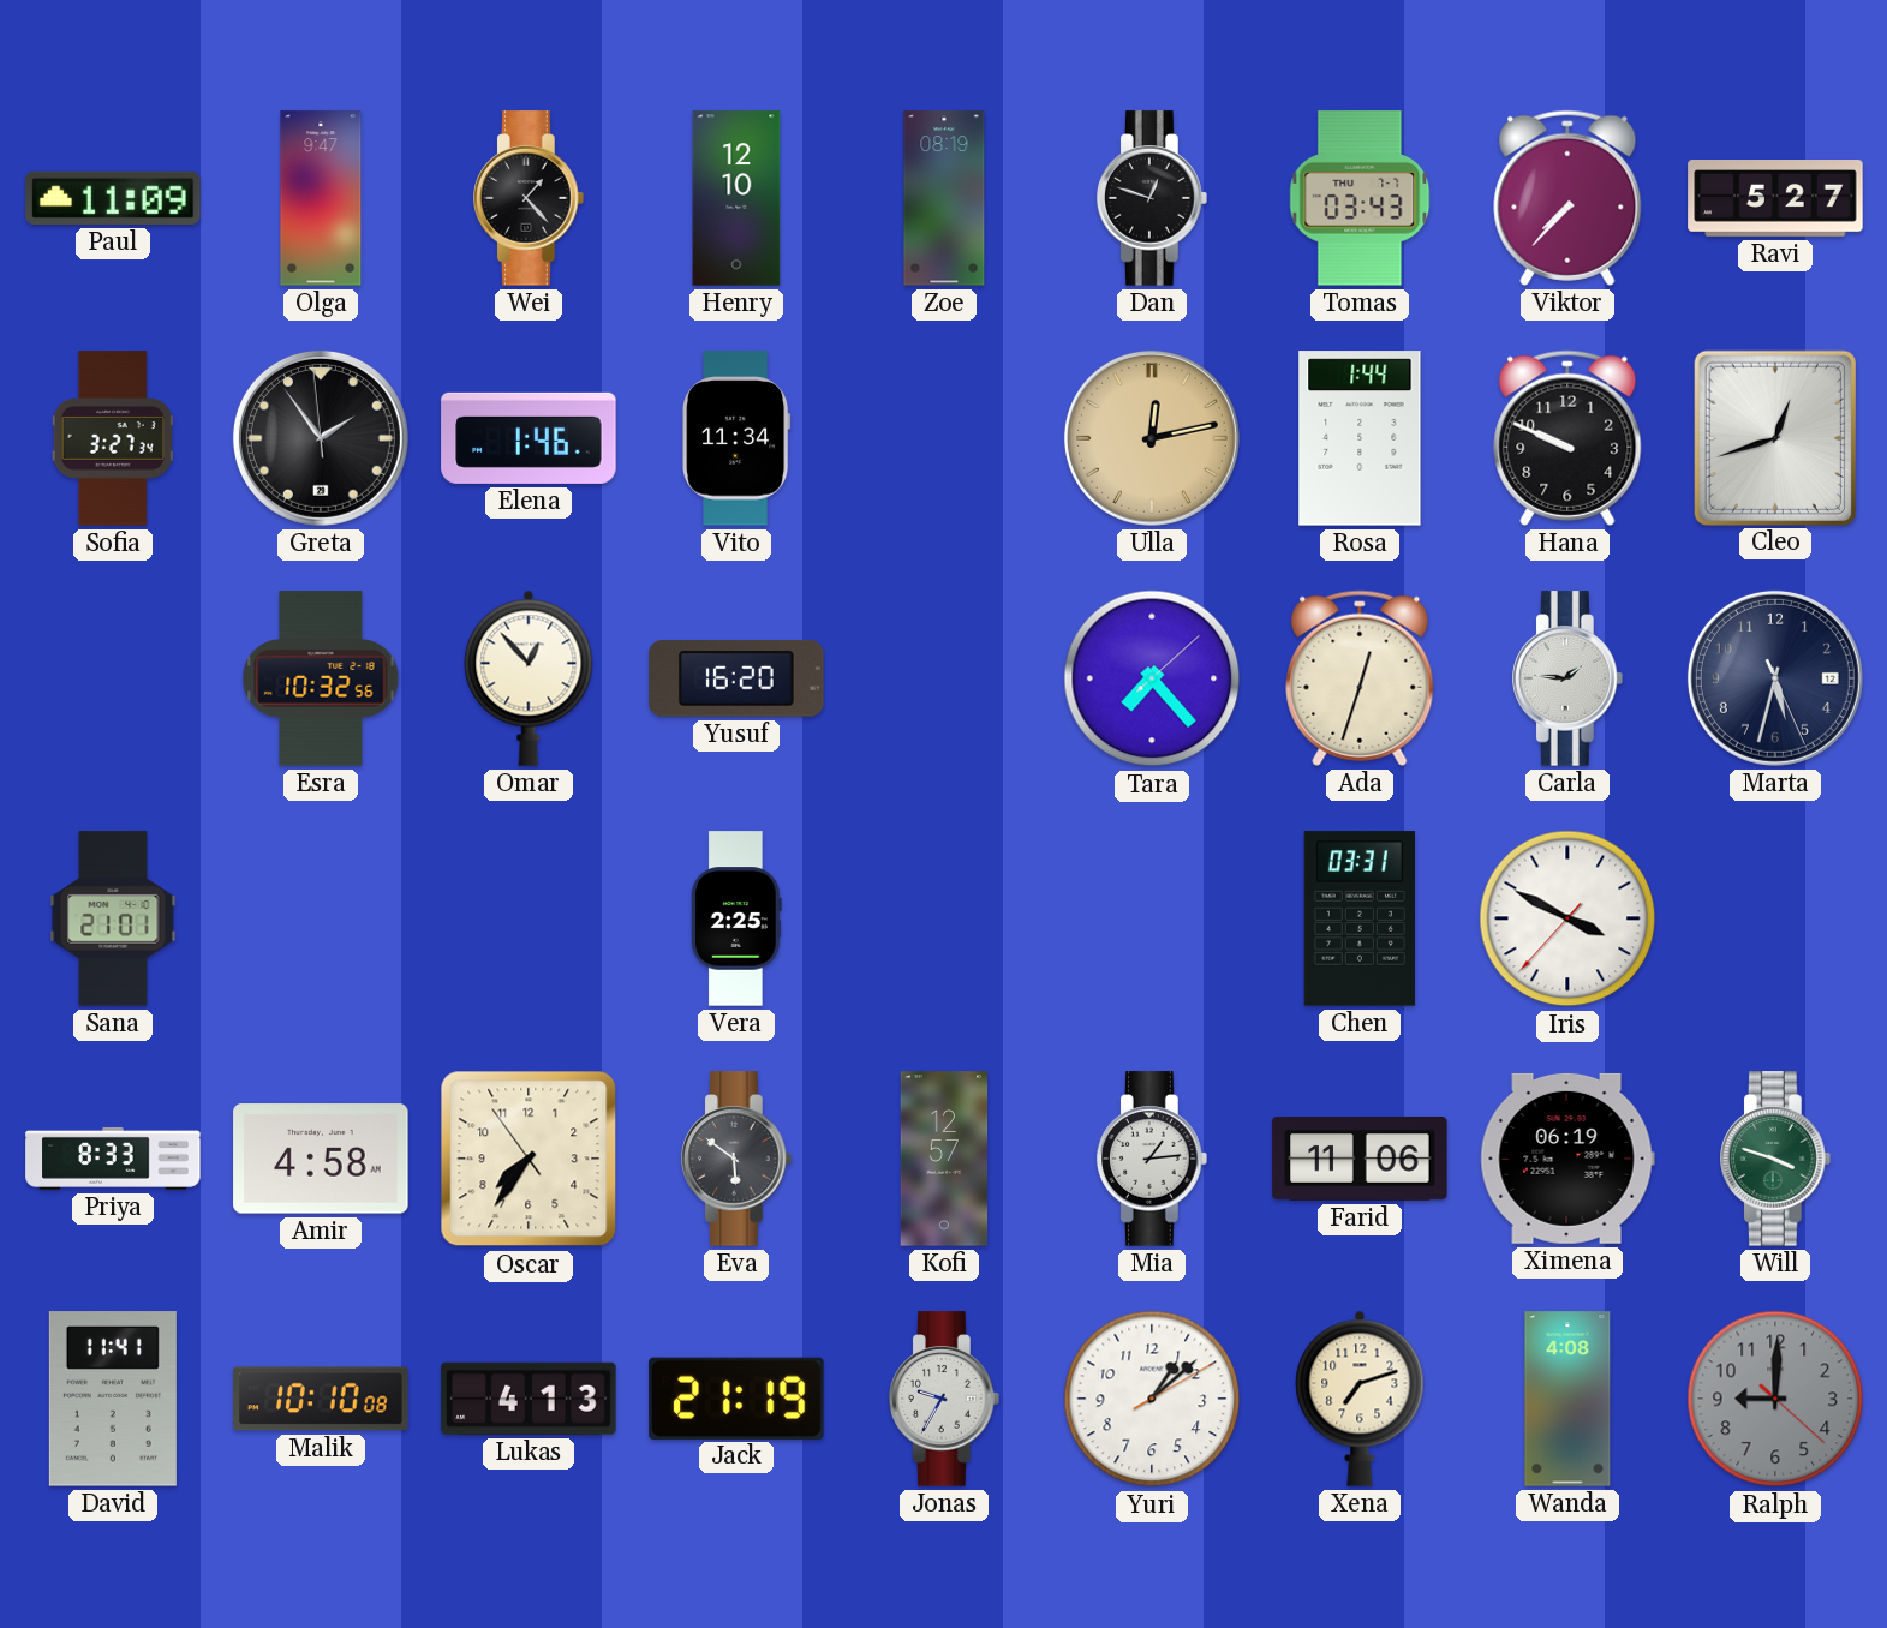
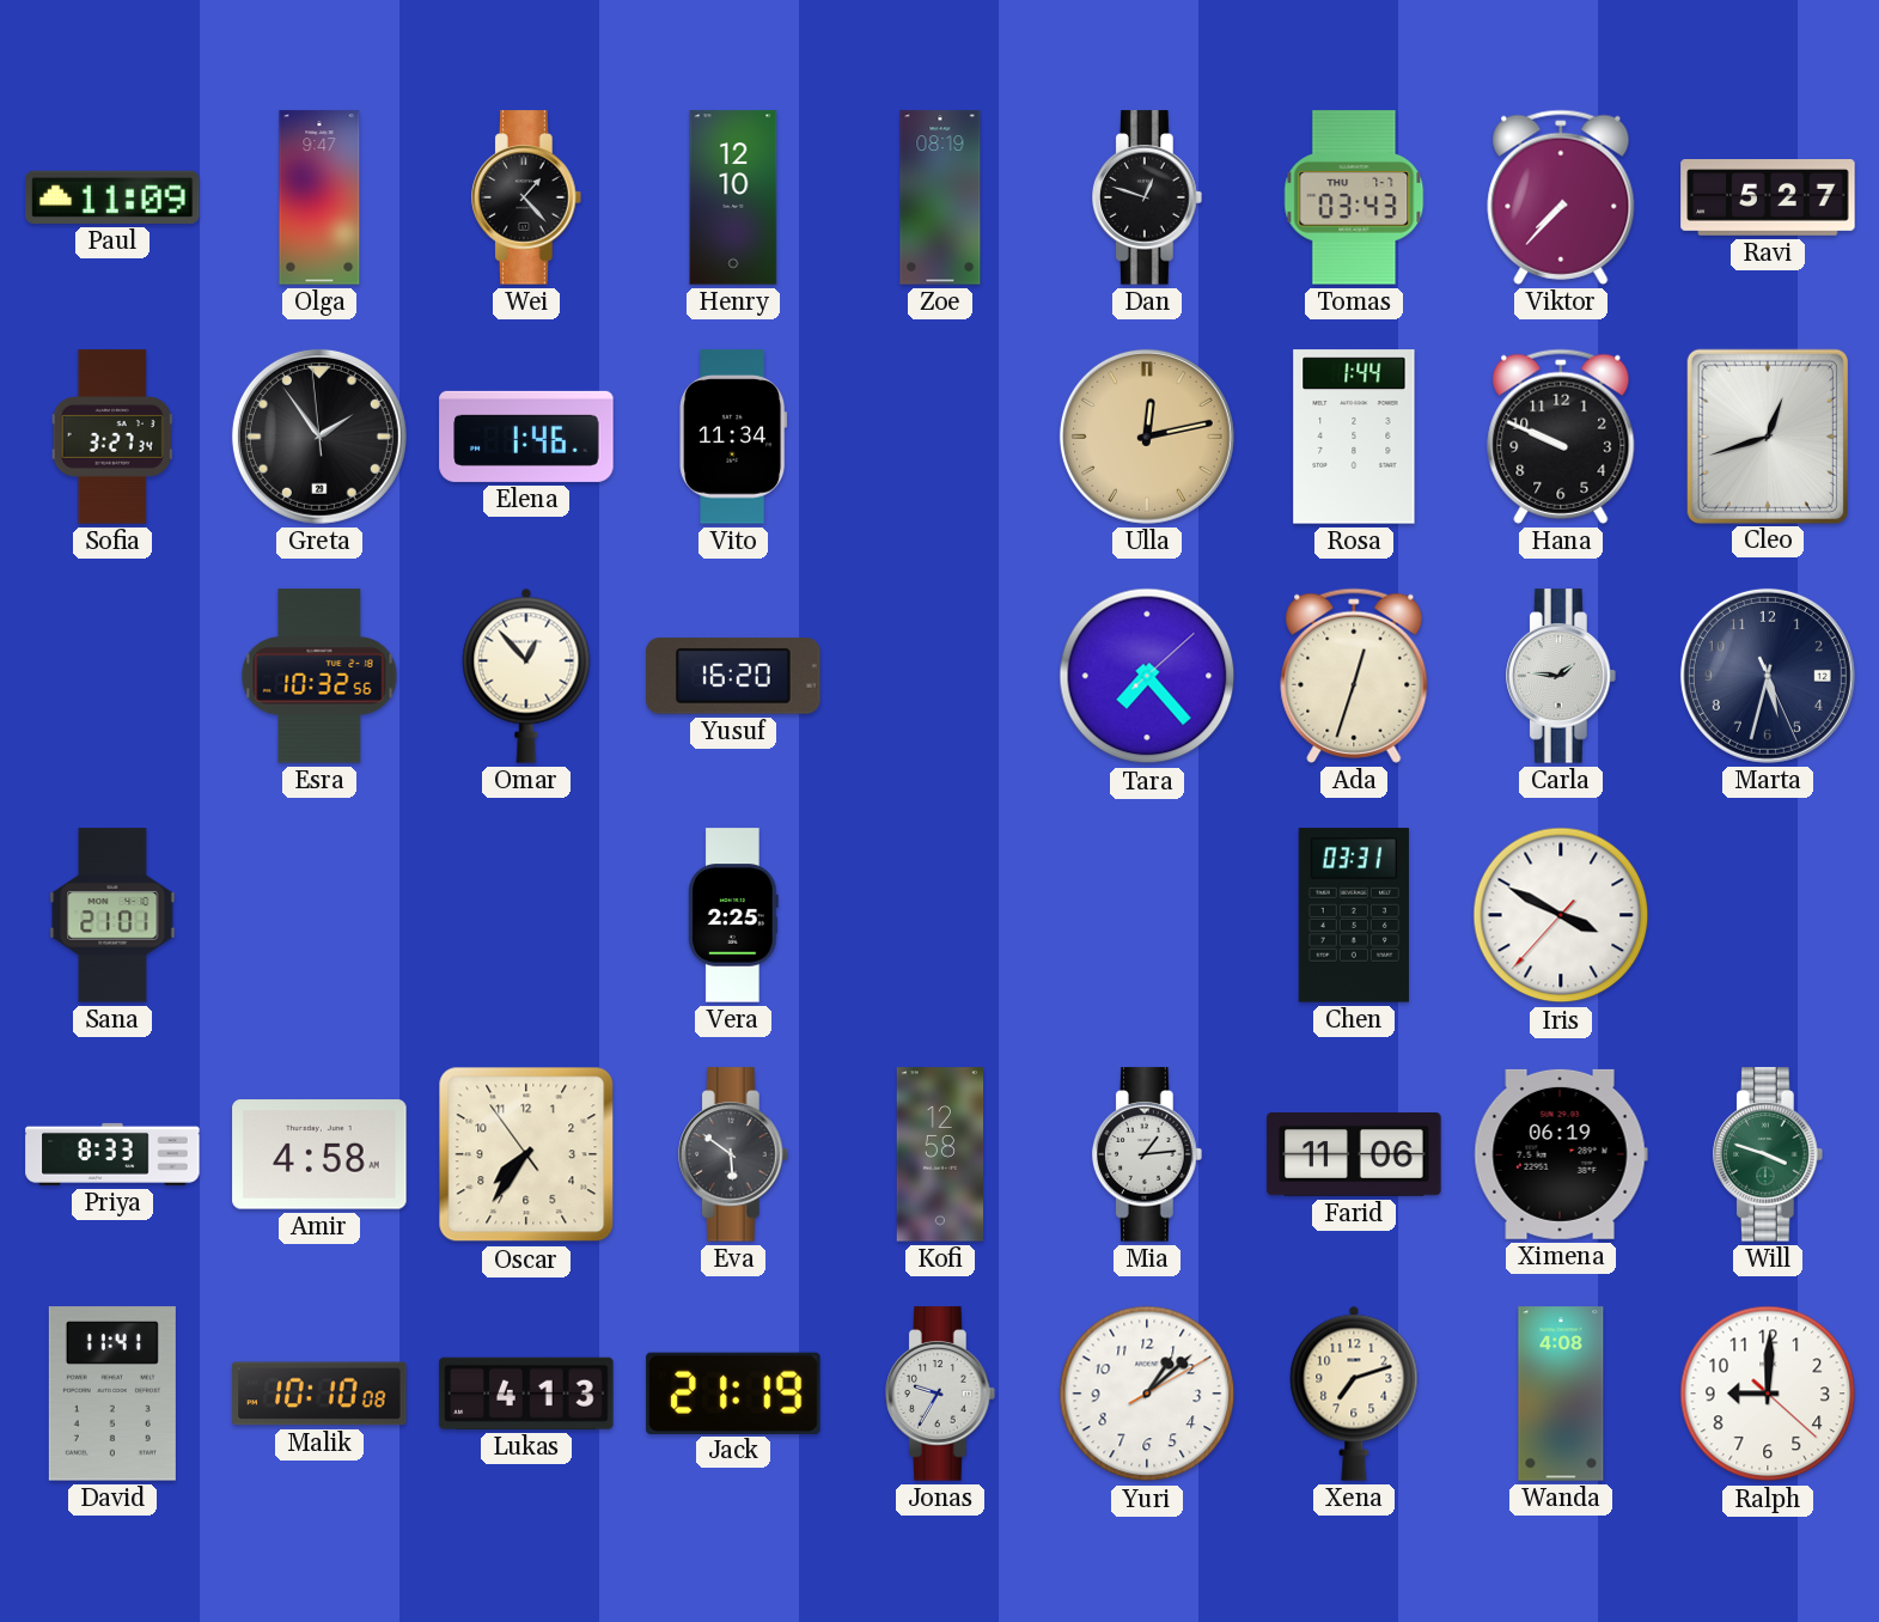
Kofi: 12:57 -> 12:58 (940, 1154)
Ralph dial: grey -> white (1768, 1394)
